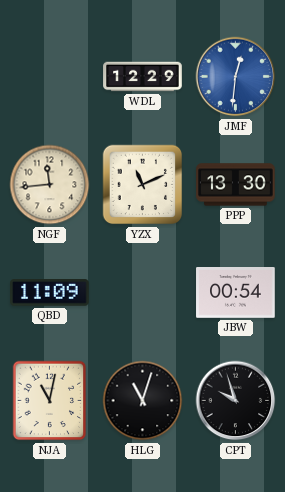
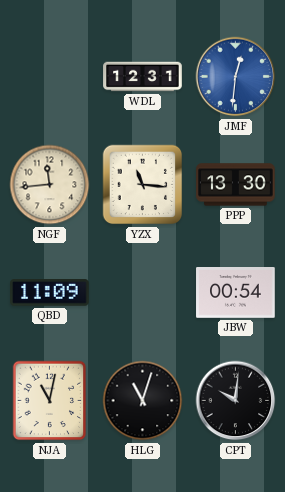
WDL: 12:29 -> 12:31 (143, 77)
YZX: 11:11 -> 11:16 (143, 185)
CPT: 9:57 -> 10:01 (236, 401)
